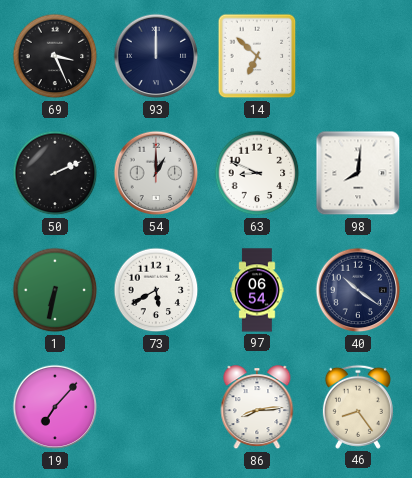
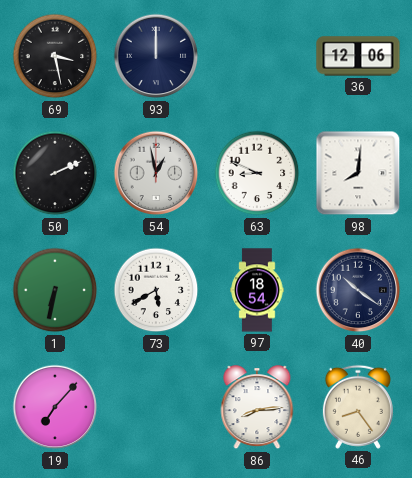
69: 3:26 -> 3:28 (55, 56)
14: 6:52 -> none (257, 56)
36: none -> 12:06 (358, 56)
54: 1:00 -> 12:58 (156, 173)
97: 06:54 -> 18:54 (257, 290)
